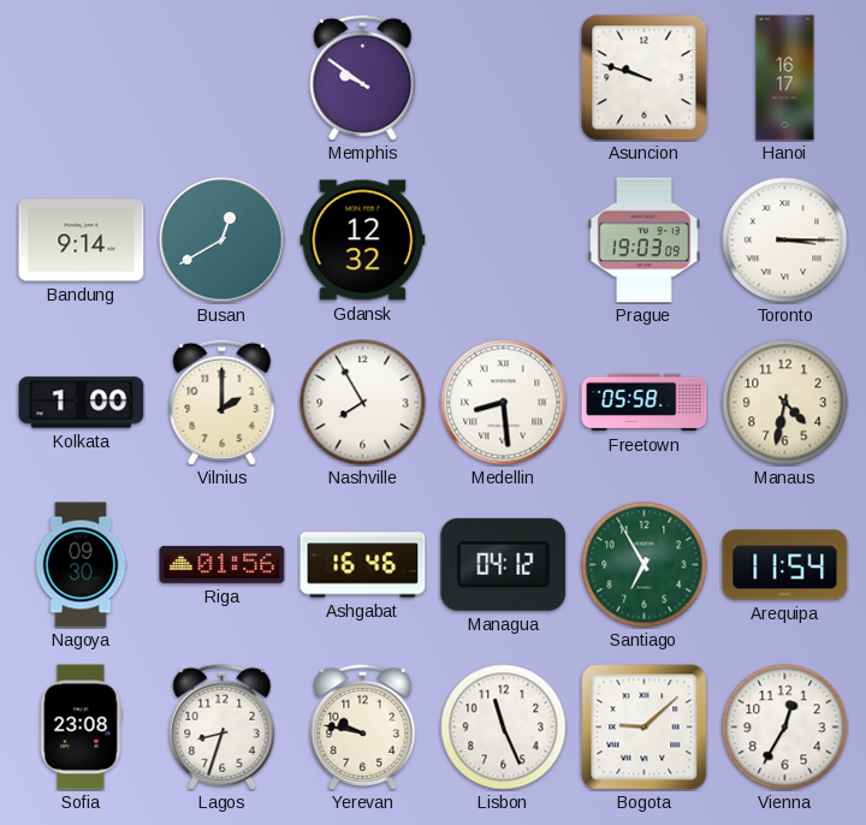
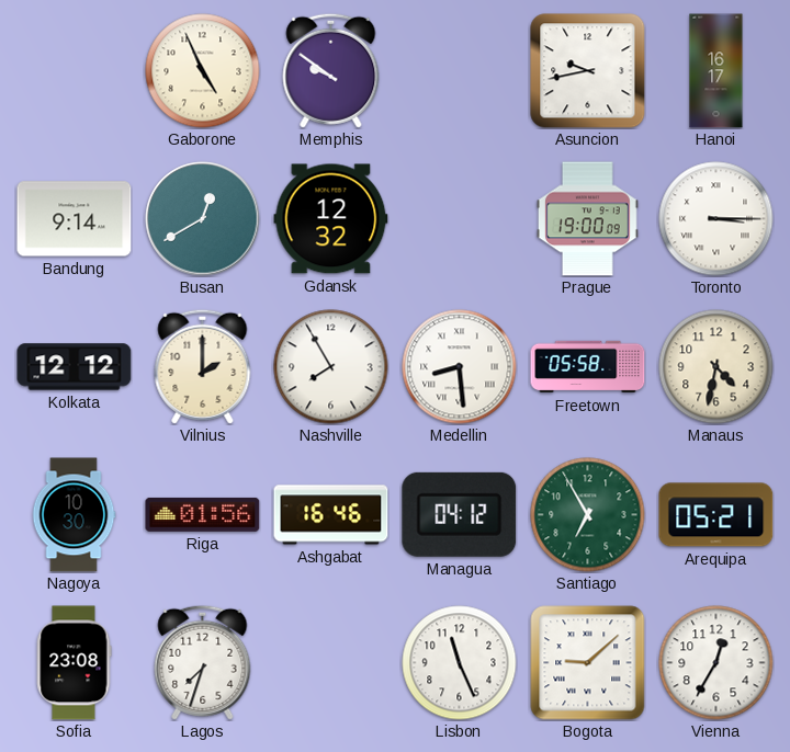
Gaborone: none -> 4:56 (203, 71)
Asuncion: 9:48 -> 9:43 (588, 71)
Prague: 19:03 -> 19:00 (587, 219)
Kolkata: 1:00 -> 12:12 (75, 367)
Nagoya: 09:30 -> 10:30 (74, 515)
Arequipa: 11:54 -> 05:21 (716, 515)
Lagos: 8:33 -> 7:33 (203, 662)
Yerevan: 9:47 -> none (363, 726)
